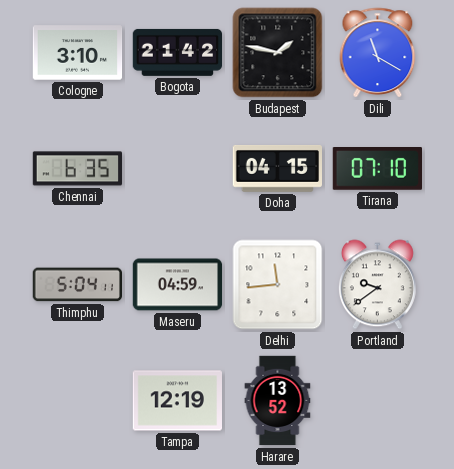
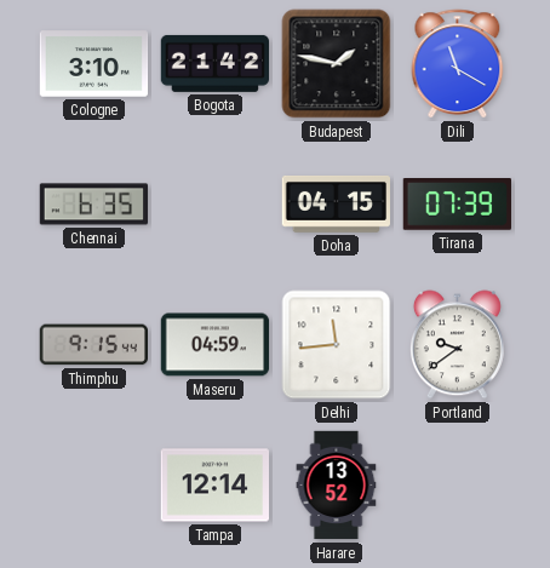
Tirana: 07:10 -> 07:39 (457, 205)
Thimphu: 5:04 -> 9:15 (93, 345)
Tampa: 12:19 -> 12:14 (216, 486)
